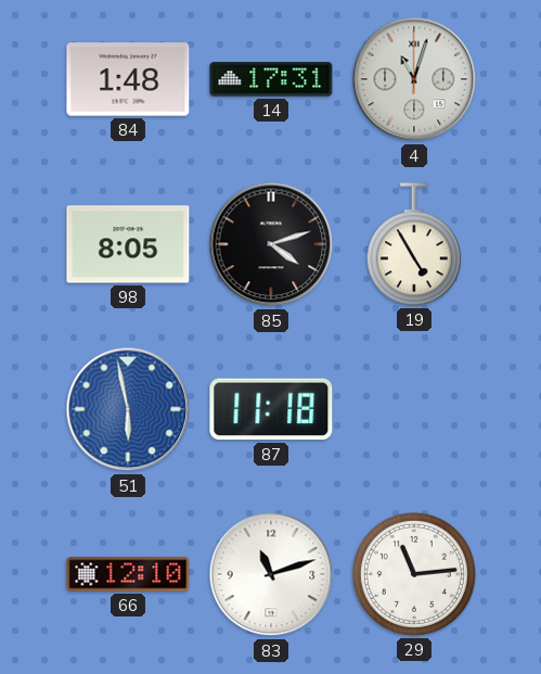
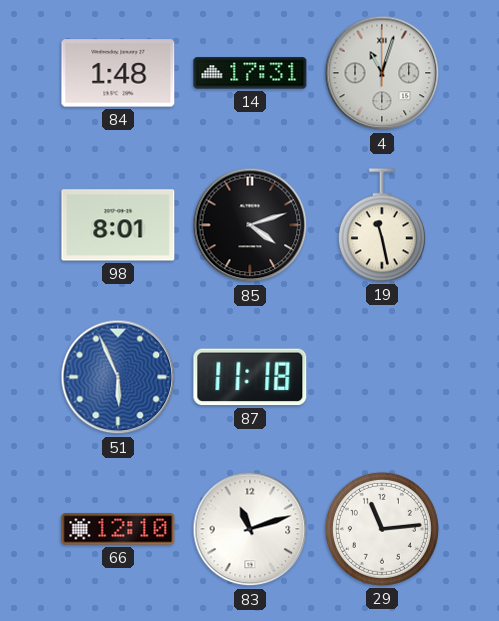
98: 8:05 -> 8:01 (118, 225)
19: 4:55 -> 11:28 (382, 225)
51: 5:58 -> 5:56 (118, 377)
